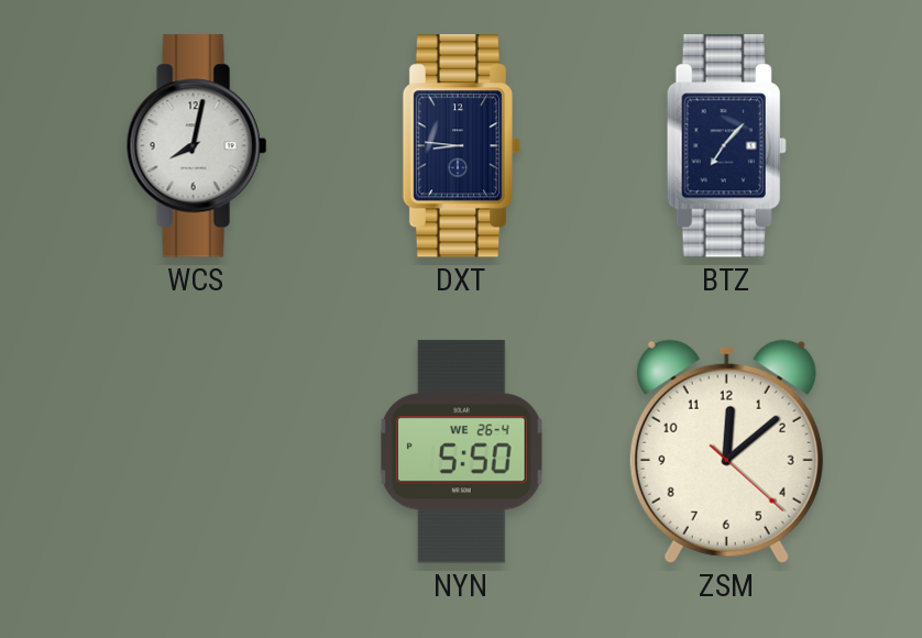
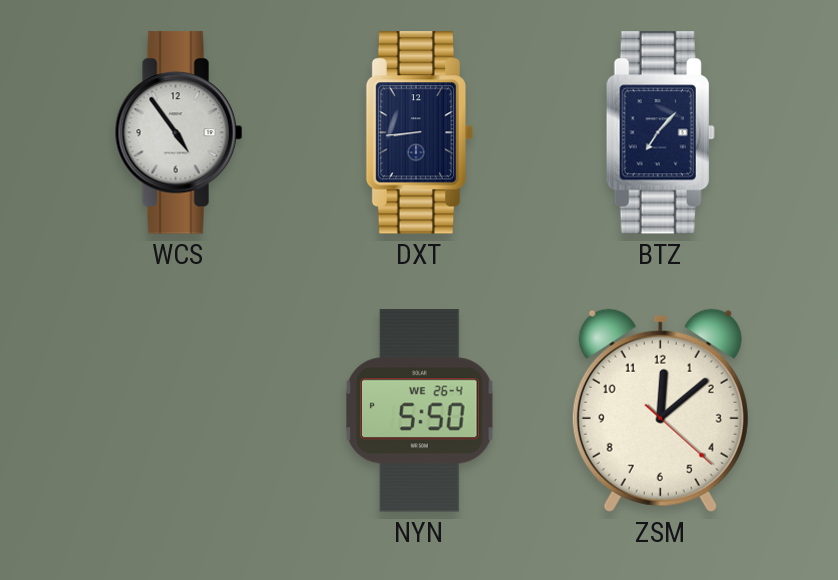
WCS: 8:02 -> 4:54 (179, 133)
DXT: 8:46 -> 8:44 (420, 133)
